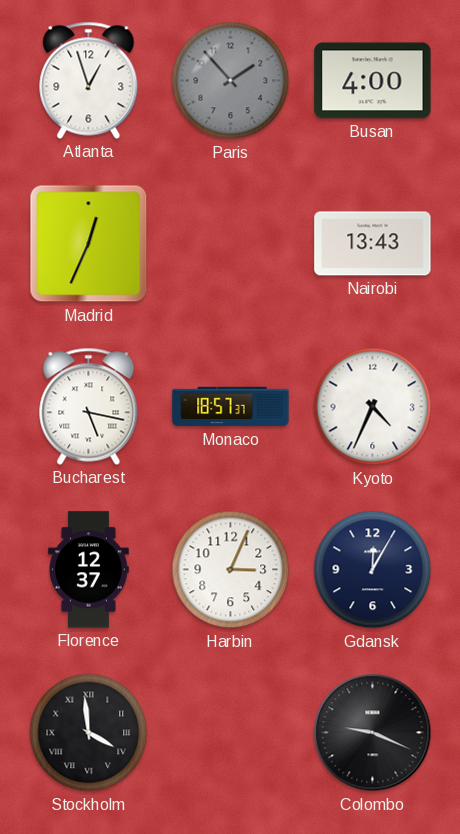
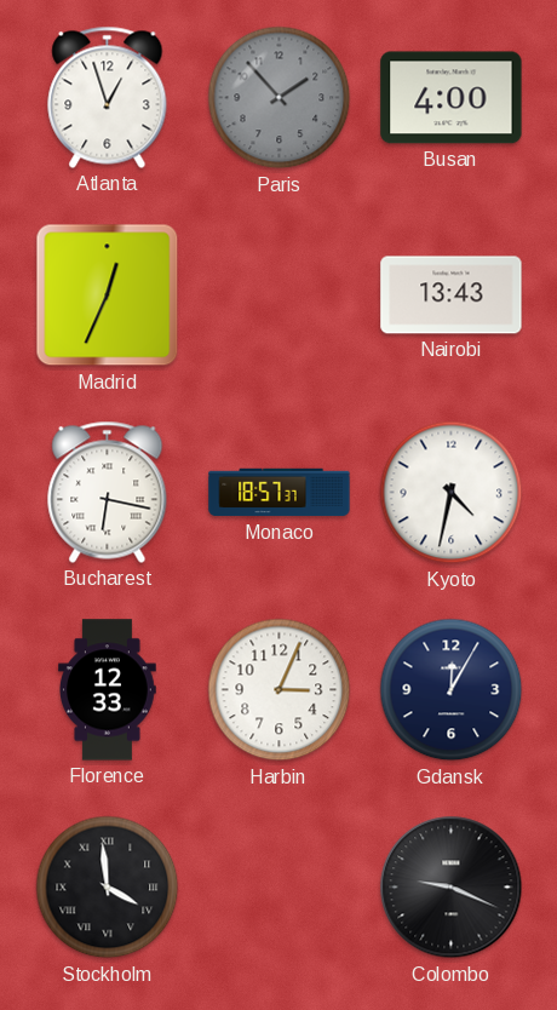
Bucharest: 5:17 -> 6:17 (108, 492)
Kyoto: 4:34 -> 4:32 (452, 493)
Florence: 12:37 -> 12:33 (108, 690)
